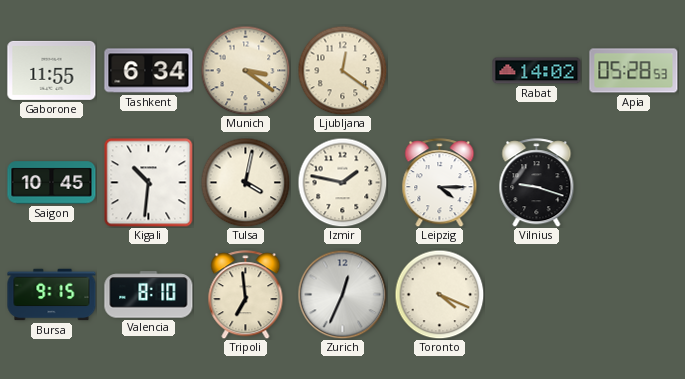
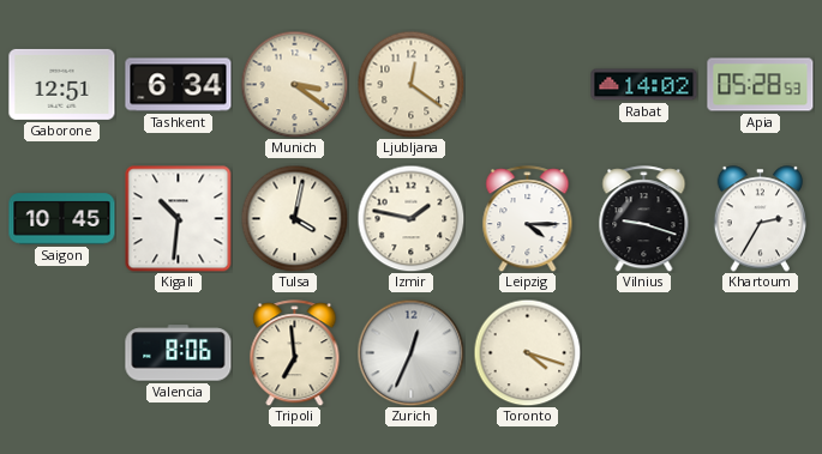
Gaborone: 11:55 -> 12:51 (62, 84)
Khartoum: none -> 2:35 (760, 219)
Bursa: 9:15 -> none (52, 295)
Valencia: 8:10 -> 8:06 (179, 353)
Toronto: 4:19 -> 4:18 (527, 352)
